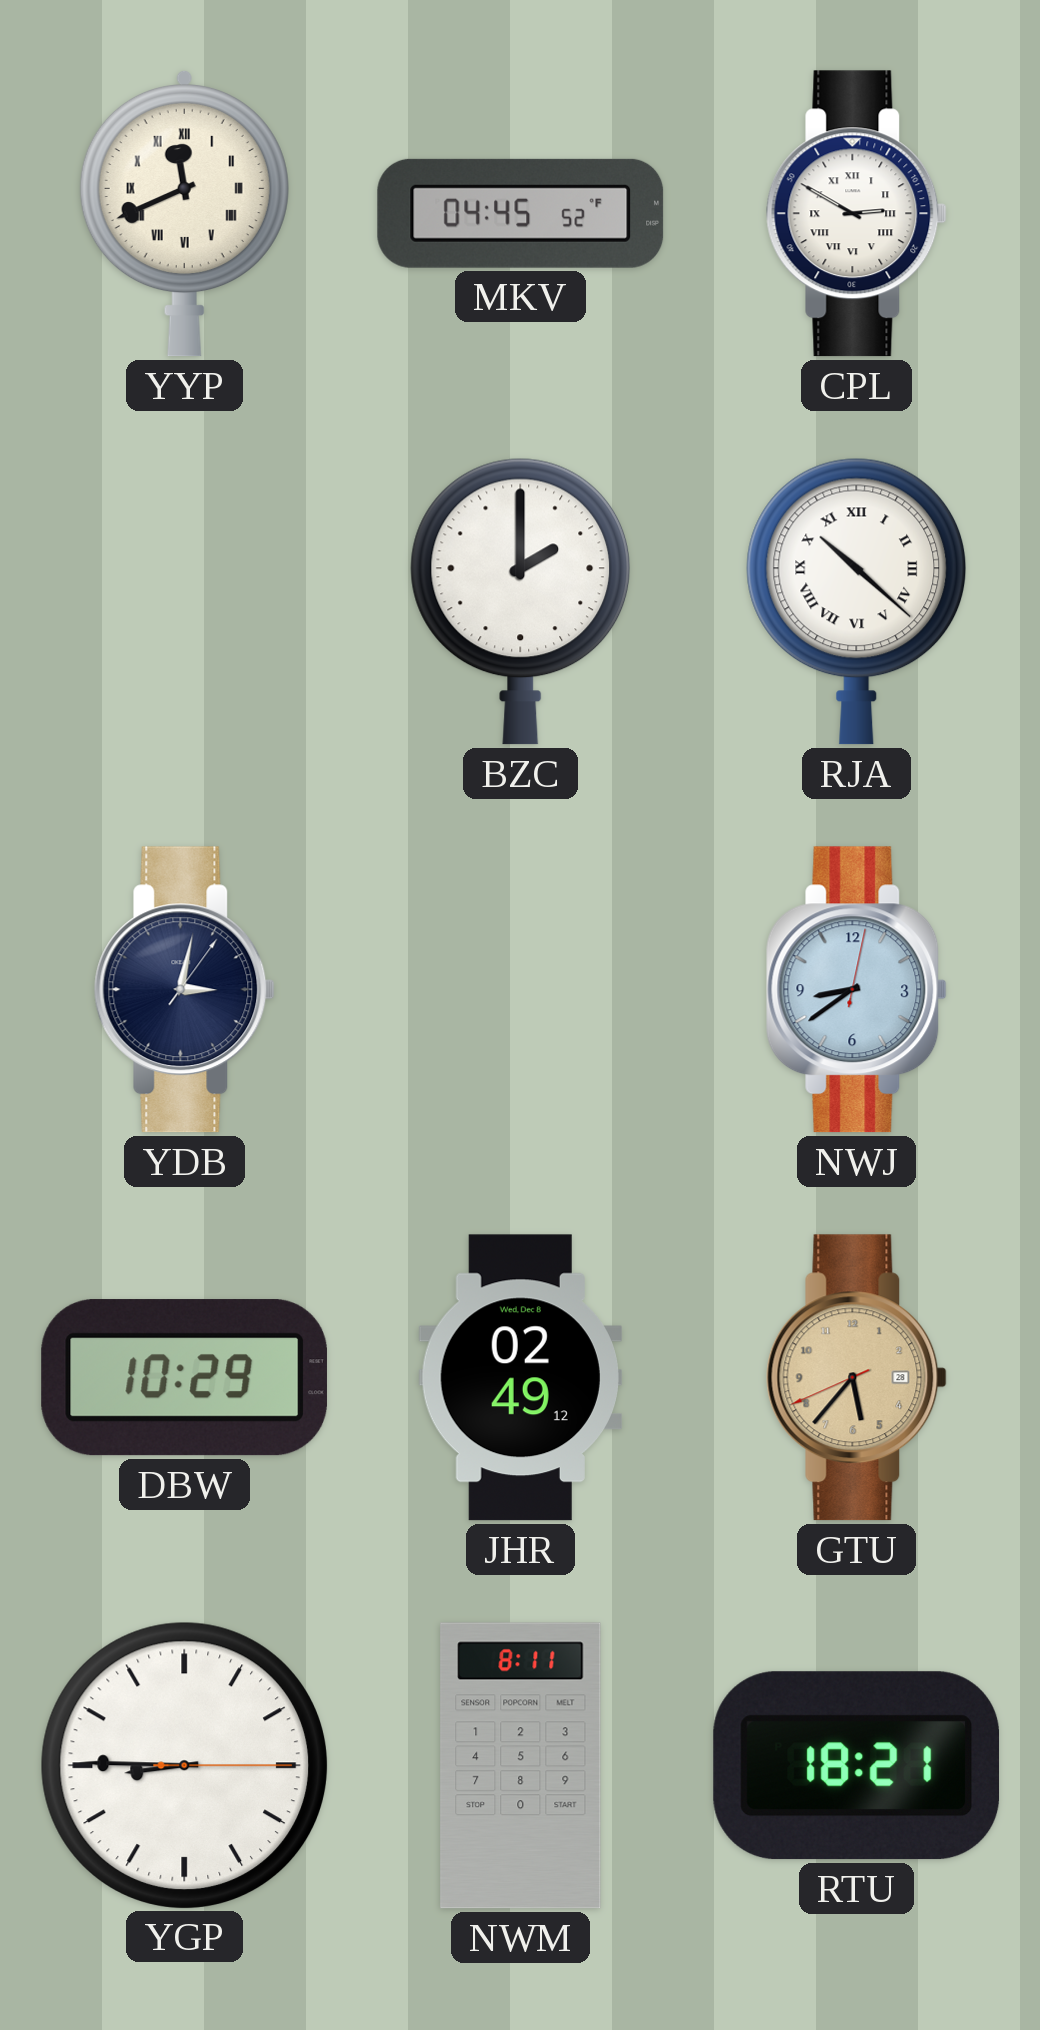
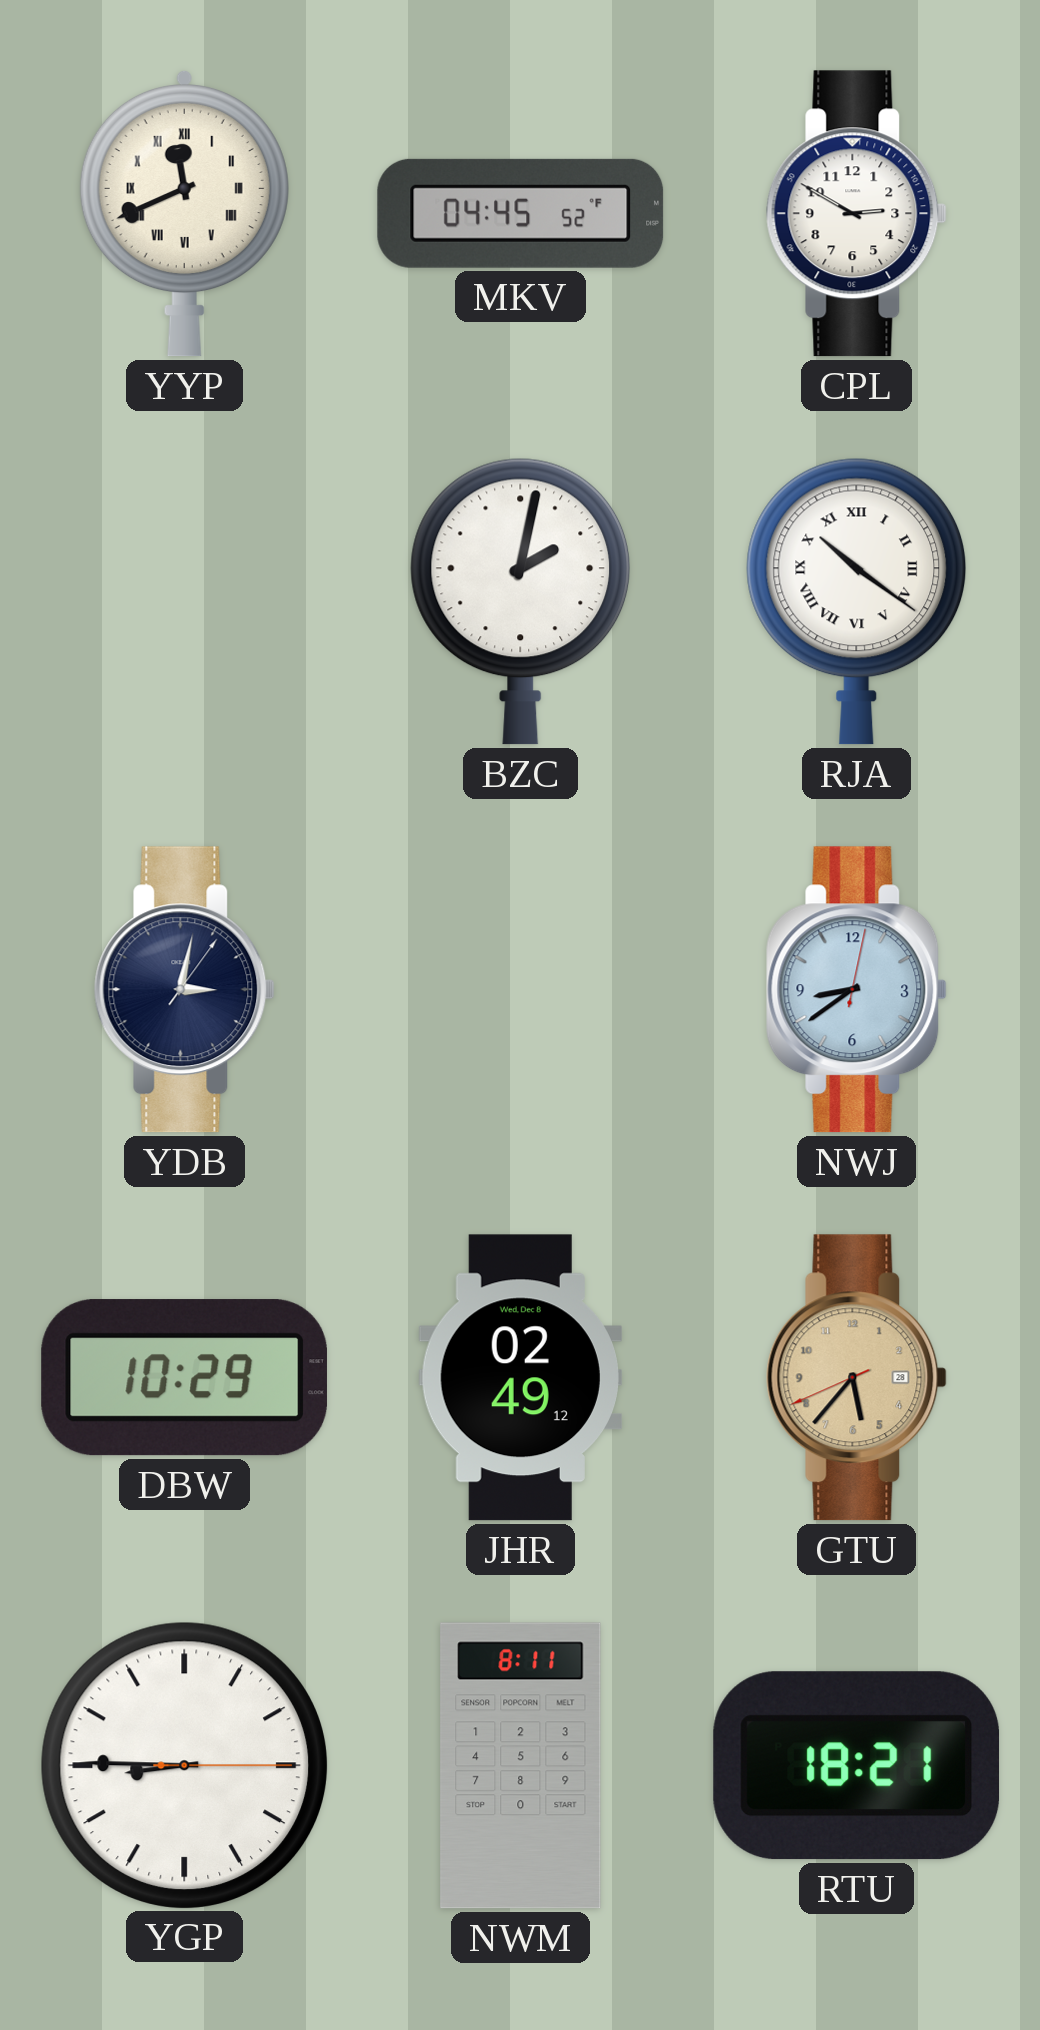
CPL numerals: Roman -> Arabic (856, 214)
BZC: 2:00 -> 2:02 (521, 601)
RJA: 10:22 -> 10:21 (857, 601)
